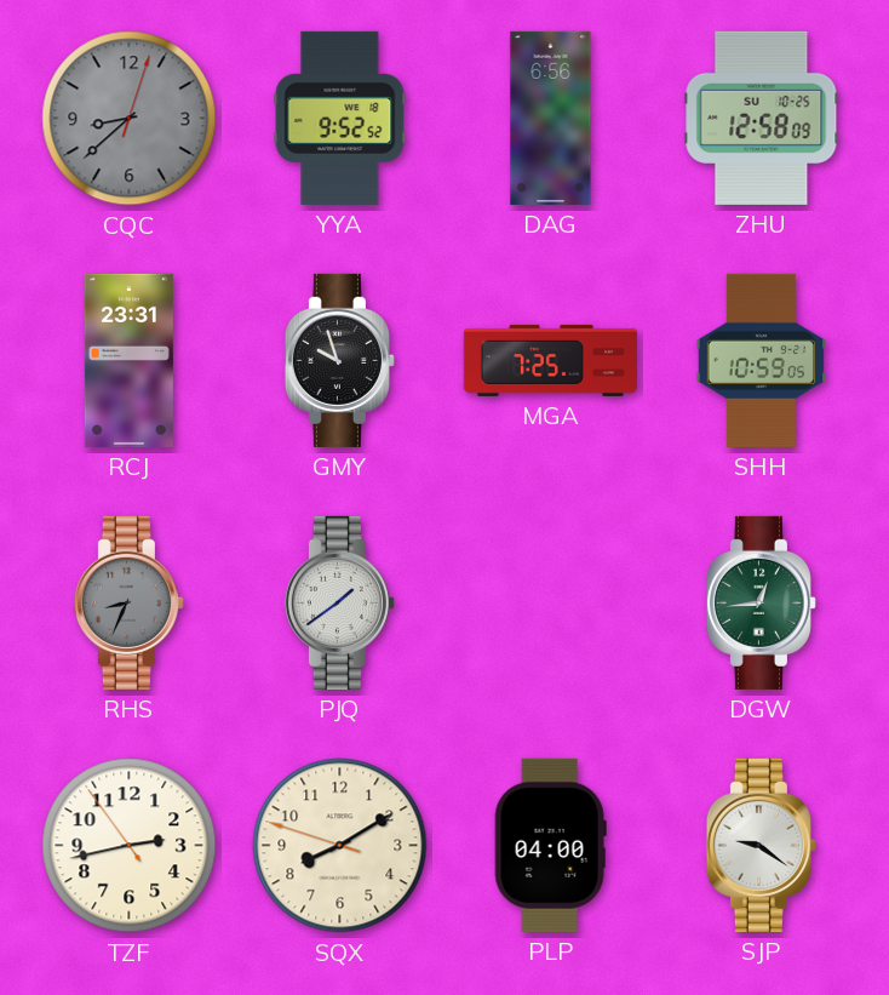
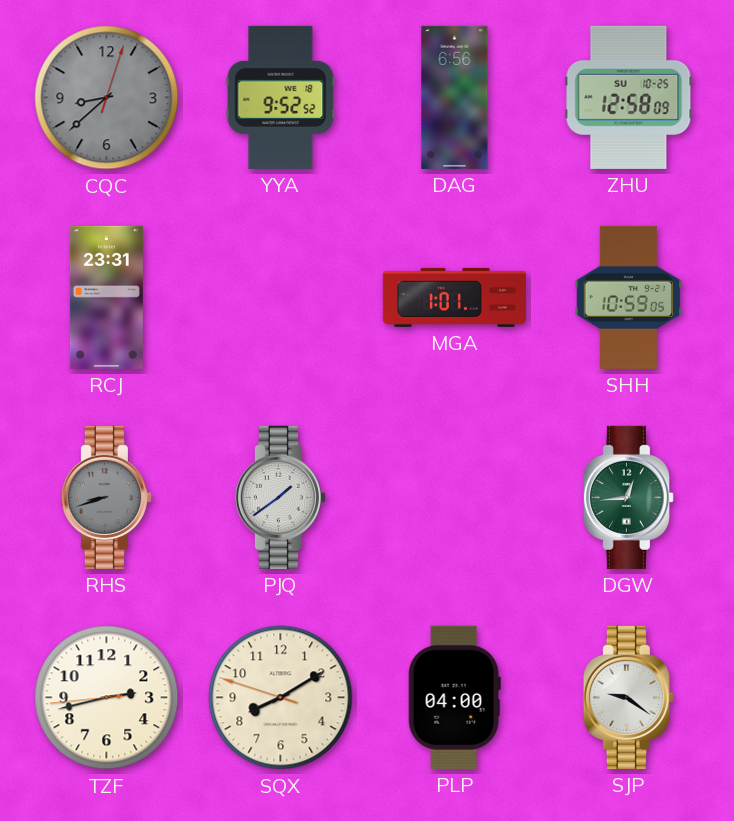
GMY: 9:57 -> none (339, 360)
MGA: 7:25 -> 1:01 (454, 297)
RHS: 8:34 -> 8:42 (106, 497)
TZF: 2:42:54 -> 2:42:44 (107, 698)
